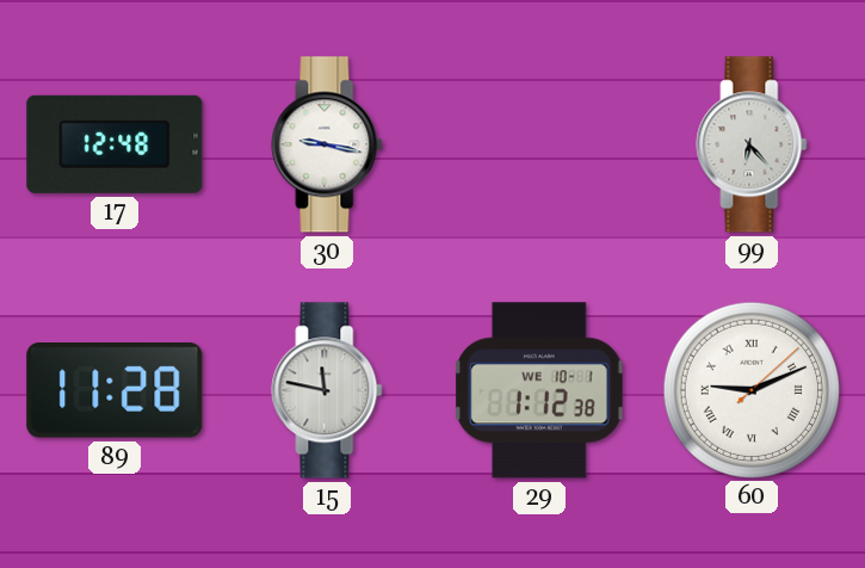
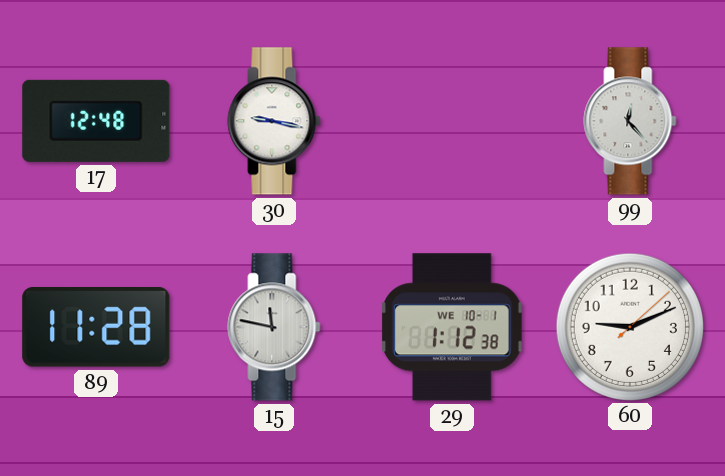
99: 6:23 -> 12:23 (630, 121)
60 numerals: Roman -> Arabic (629, 326)
